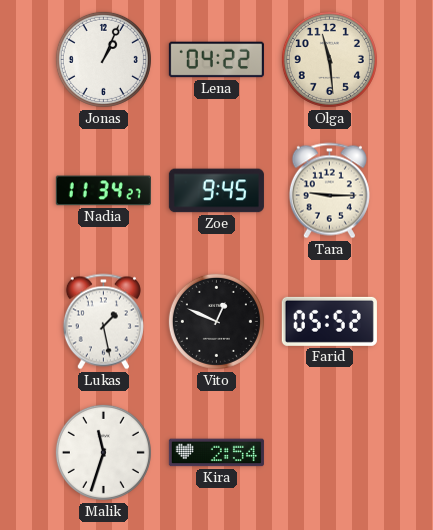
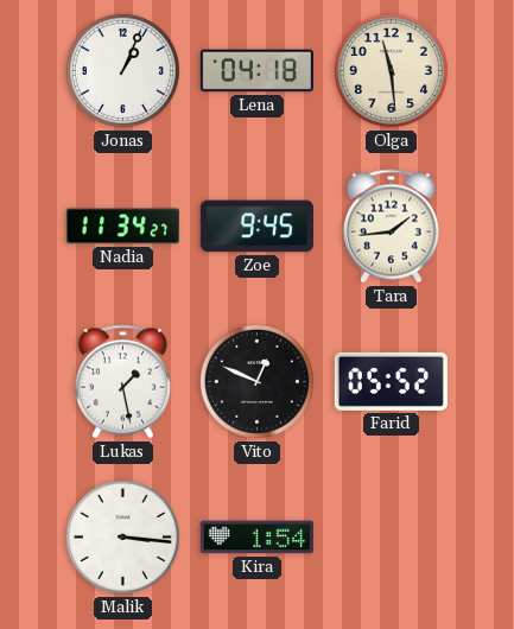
Lena: 04:22 -> 04:18 (256, 71)
Tara: 9:15 -> 1:44 (391, 227)
Malik: 11:33 -> 3:16 (122, 536)
Kira: 2:54 -> 1:54 (256, 538)
